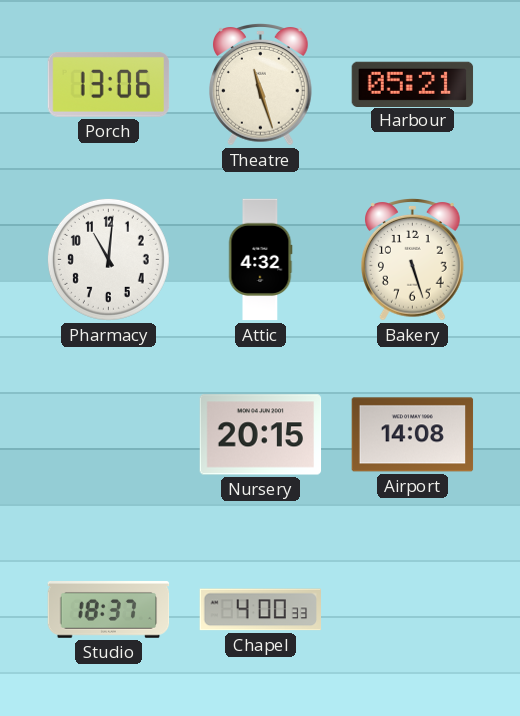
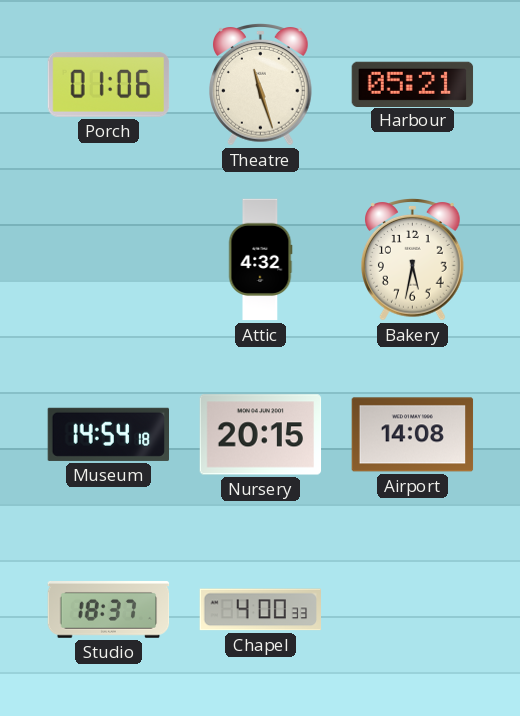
Porch: 13:06 -> 01:06 (109, 84)
Pharmacy: 11:01 -> none (108, 259)
Bakery: 5:27 -> 5:32 (413, 260)
Museum: none -> 14:54 (108, 434)
